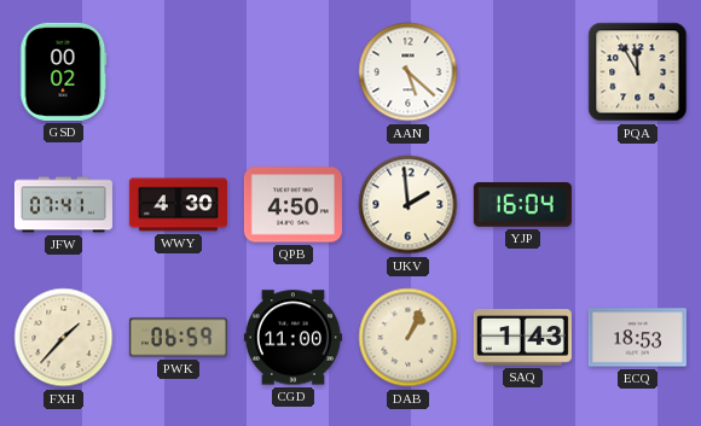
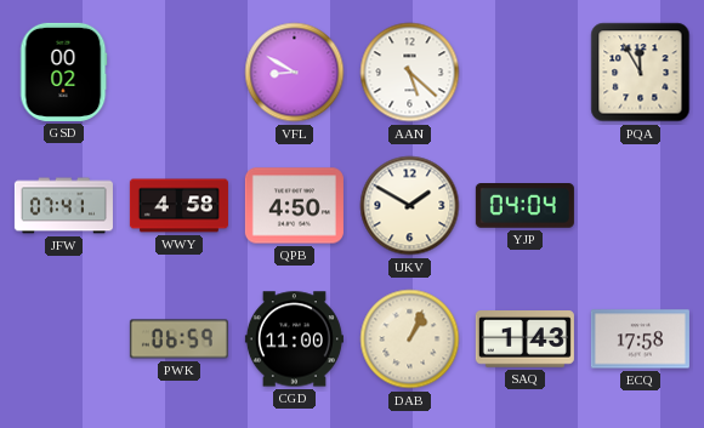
VFL: none -> 8:50 (295, 73)
WWY: 4:30 -> 4:58 (178, 206)
UKV: 1:59 -> 1:50 (410, 206)
YJP: 16:04 -> 04:04 (524, 206)
FXH: 1:37 -> none (64, 338)
ECQ: 18:53 -> 17:58 (640, 339)
